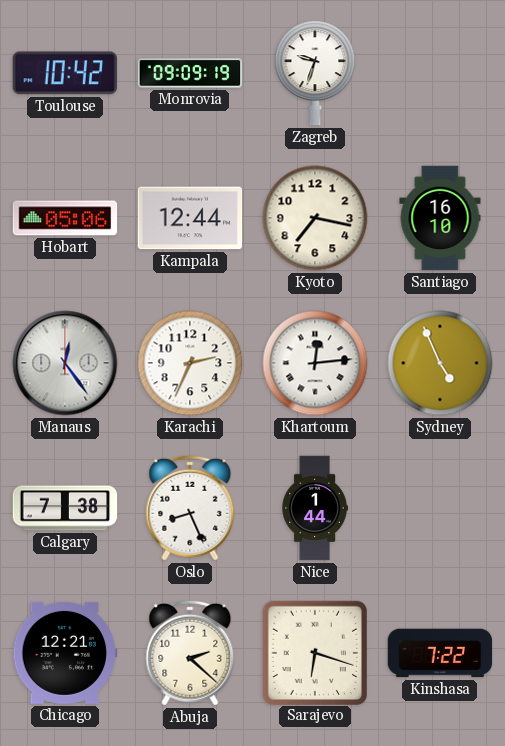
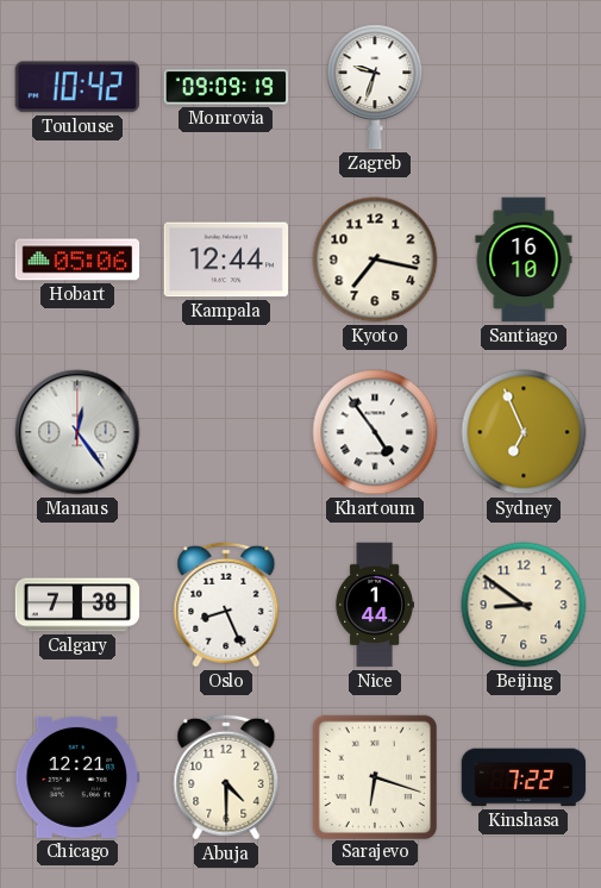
Karachi: 2:34 -> none (190, 363)
Khartoum: 12:14 -> 4:54 (375, 432)
Sydney: 4:56 -> 6:56 (524, 432)
Beijing: none -> 8:51 (524, 605)
Abuja: 2:22 -> 4:30 (226, 777)
